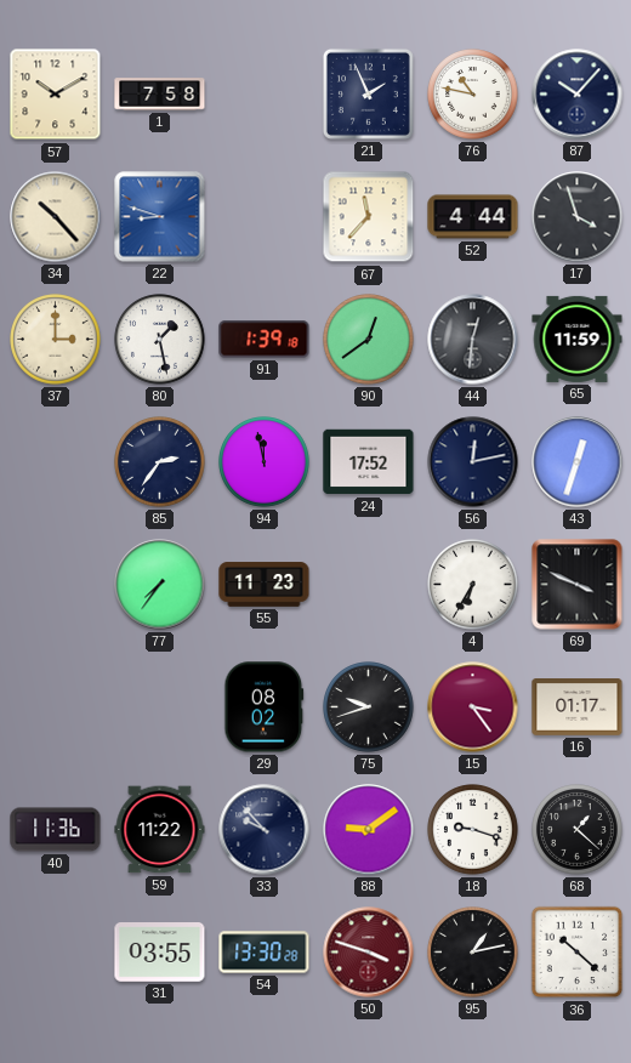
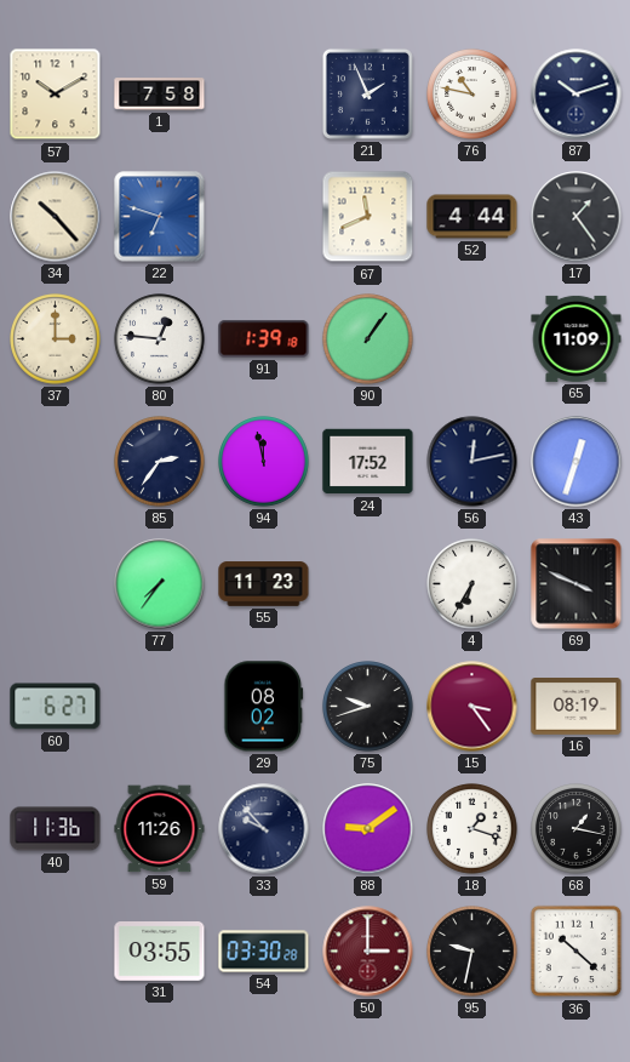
87: 10:07 -> 10:12 (577, 95)
22: 8:48 -> 6:48 (160, 217)
67: 11:37 -> 11:41 (368, 217)
17: 3:57 -> 1:24 (577, 217)
80: 1:28 -> 12:46 (160, 339)
90: 12:39 -> 1:06 (368, 339)
44: 12:31 -> none (473, 340)
65: 11:59 -> 11:09 (577, 338)
60: none -> 6:27 (56, 707)
16: 01:17 -> 08:19 (577, 707)
59: 11:22 -> 11:26 (160, 829)
18: 9:18 -> 1:18 (472, 829)
68: 1:22 -> 1:17 (577, 829)
54: 13:30 -> 03:30 (264, 952)
50: 3:48 -> 3:00 (368, 952)
95: 1:13 -> 9:32 (472, 952)
